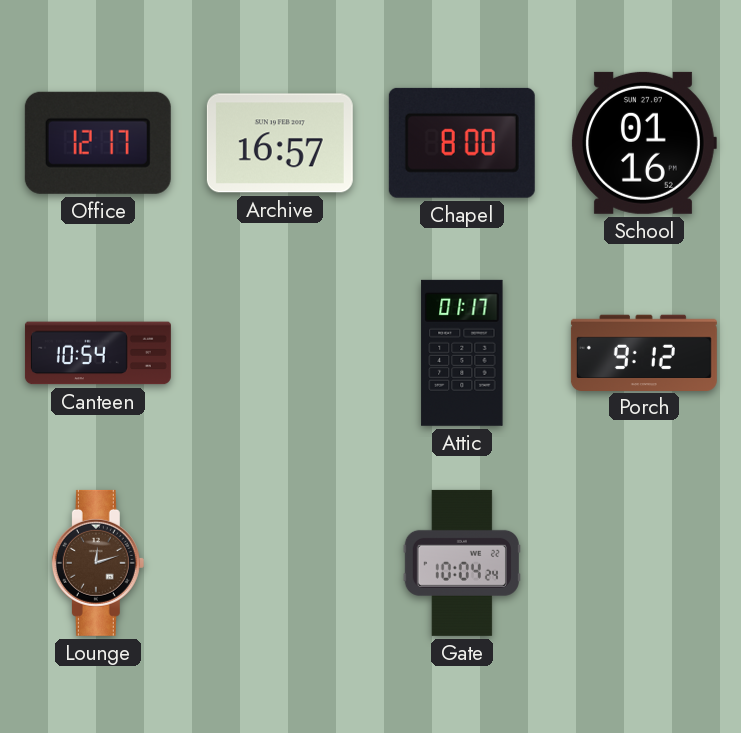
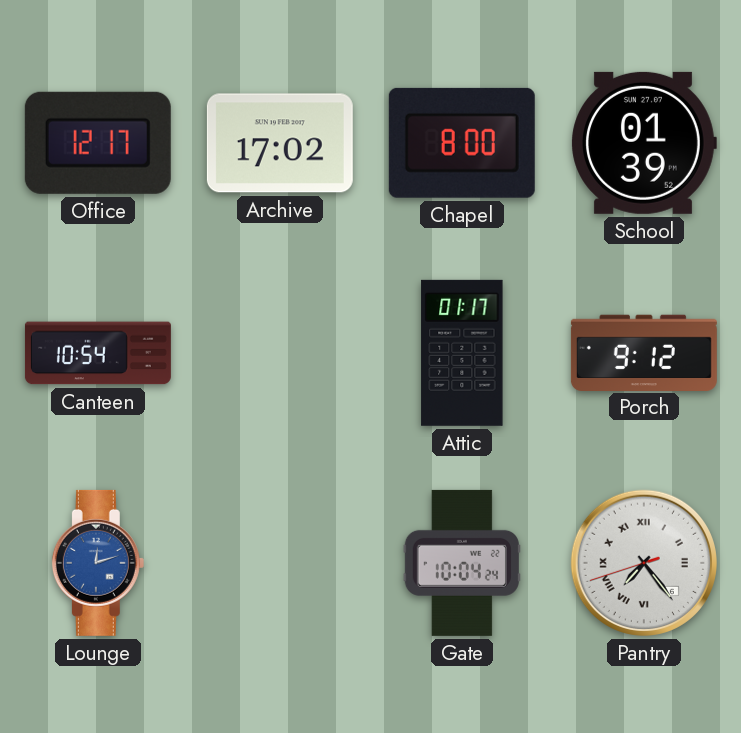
Archive: 16:57 -> 17:02 (280, 143)
School: 01:16 -> 01:39 (644, 143)
Lounge dial: brown -> blue (98, 563)
Pantry: none -> 7:23 (644, 563)
